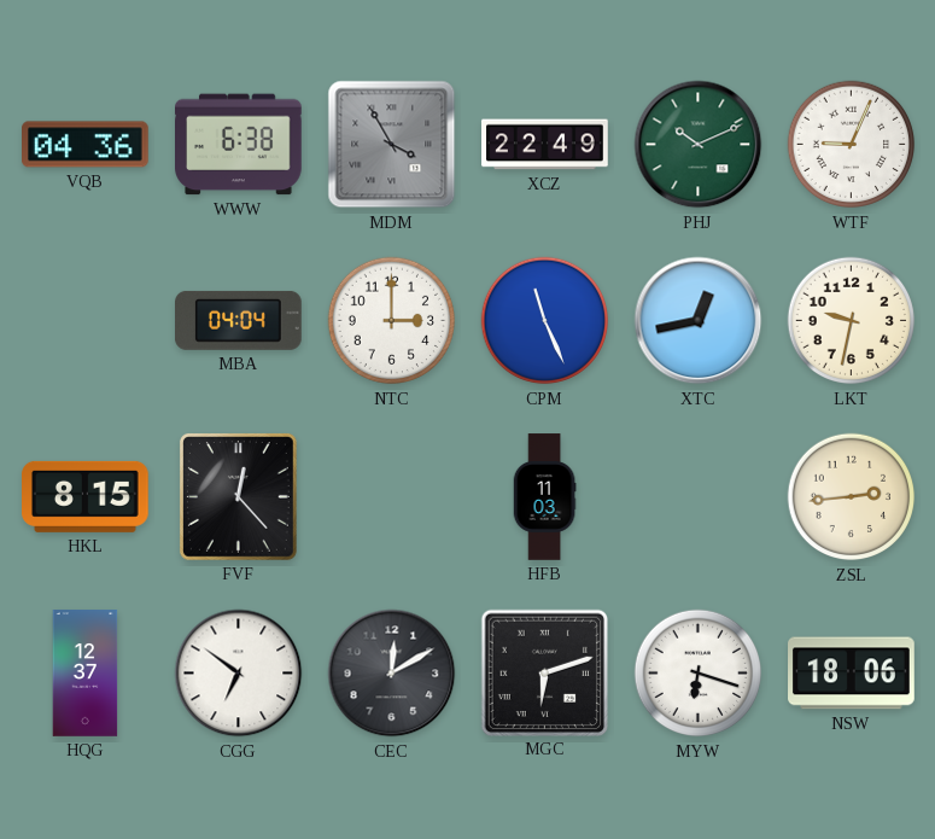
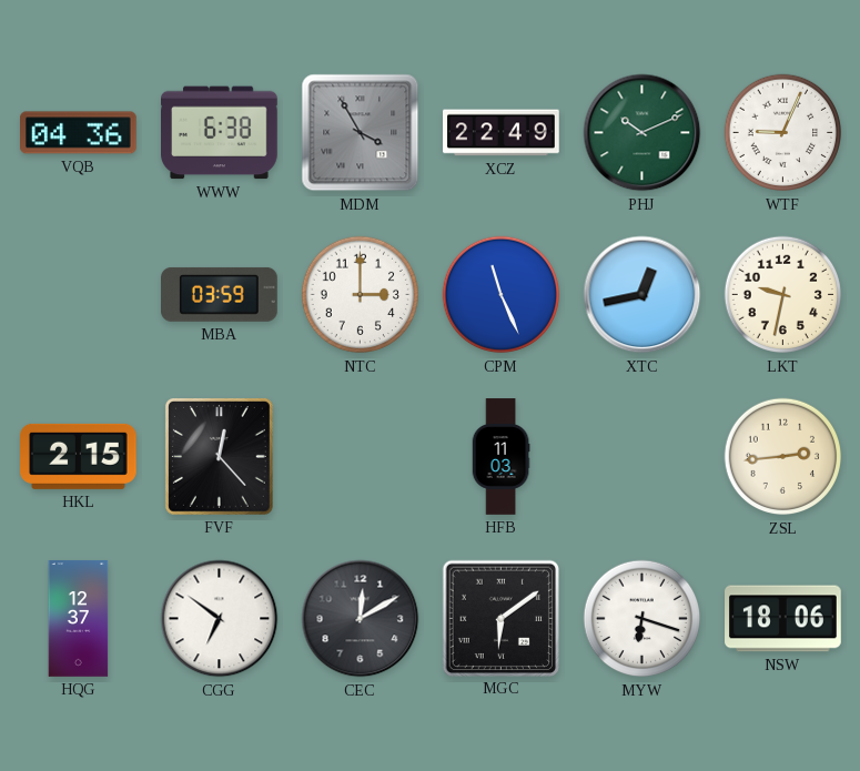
MBA: 04:04 -> 03:59 (220, 294)
HKL: 8:15 -> 2:15 (79, 456)
MGC: 6:12 -> 6:09 (500, 618)
